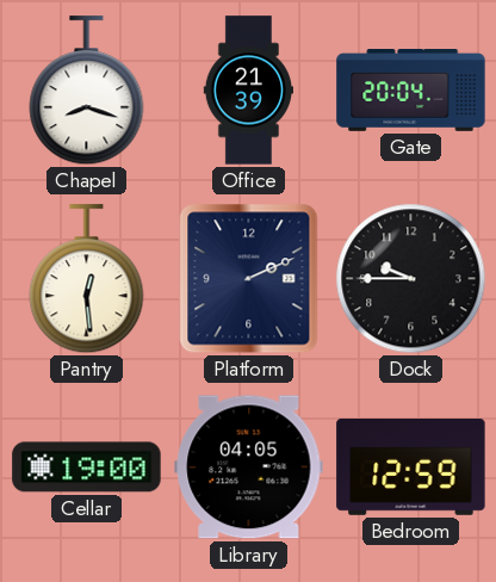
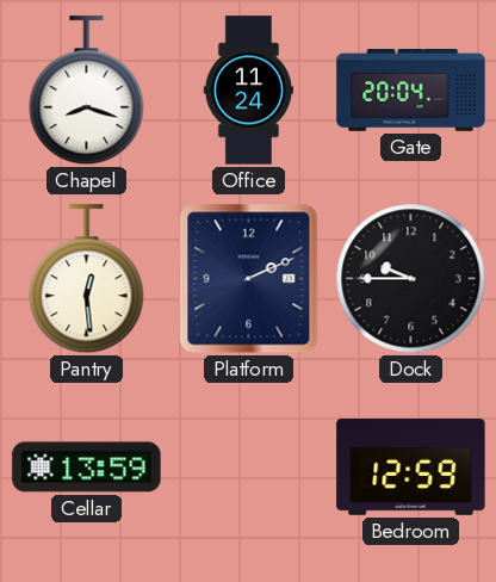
Office: 21:39 -> 11:24 (248, 91)
Cellar: 19:00 -> 13:59 (87, 468)
Library: 04:05 -> none (249, 468)
